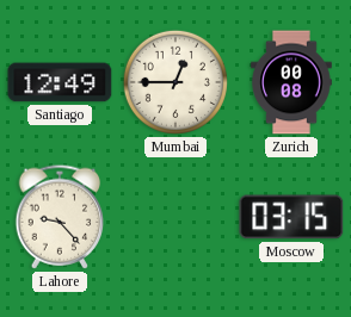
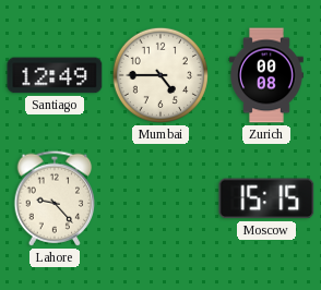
Mumbai: 12:45 -> 4:45 (160, 75)
Moscow: 03:15 -> 15:15 (266, 198)
